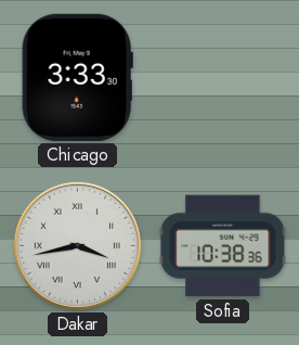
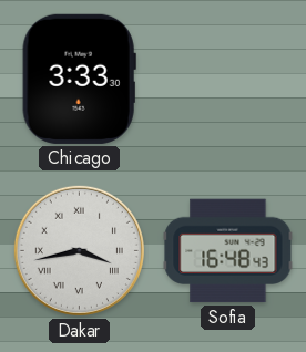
Sofia: 10:38 -> 16:48 (228, 251)
